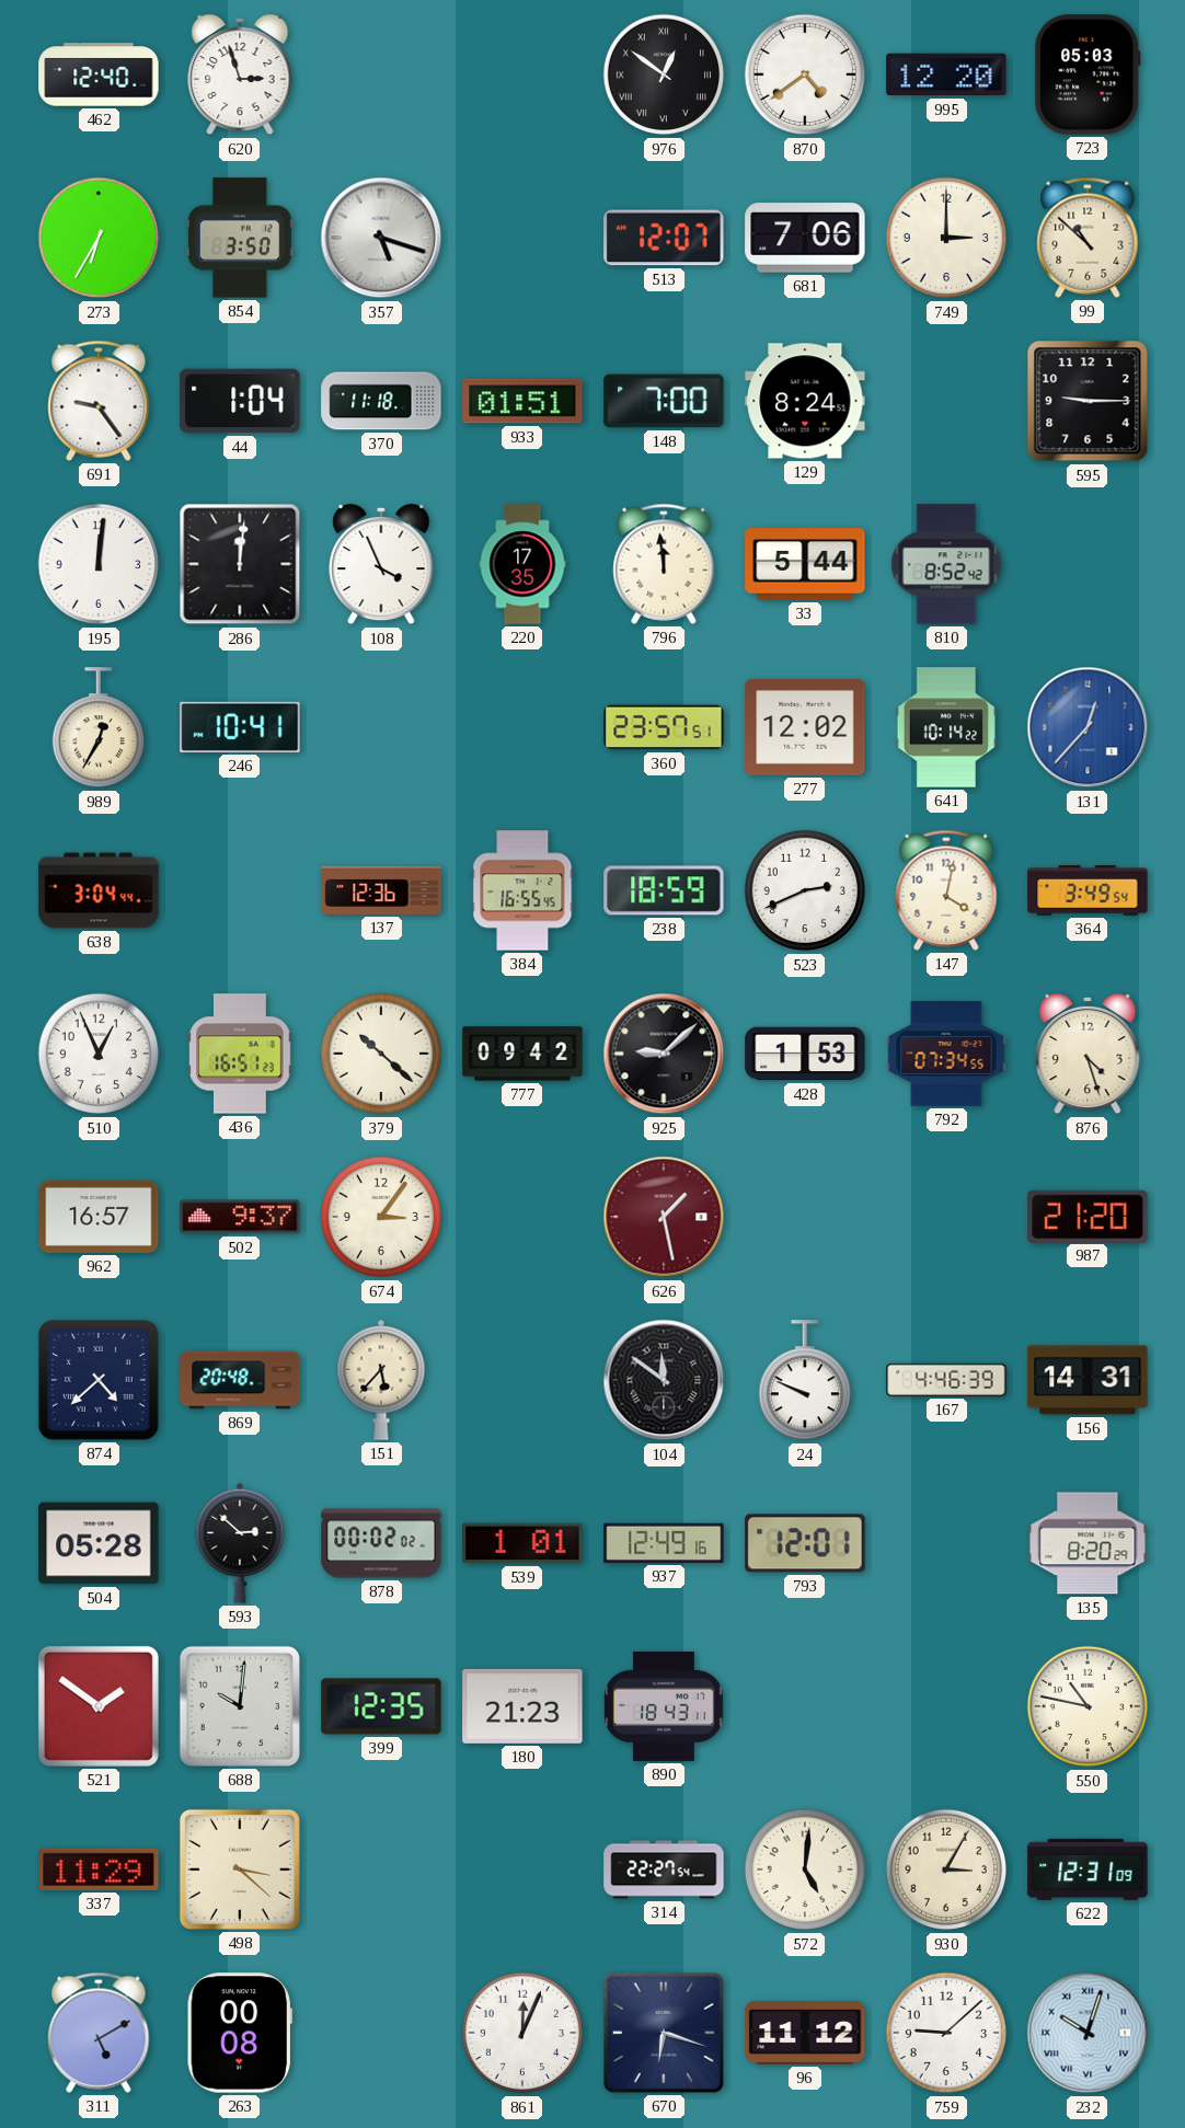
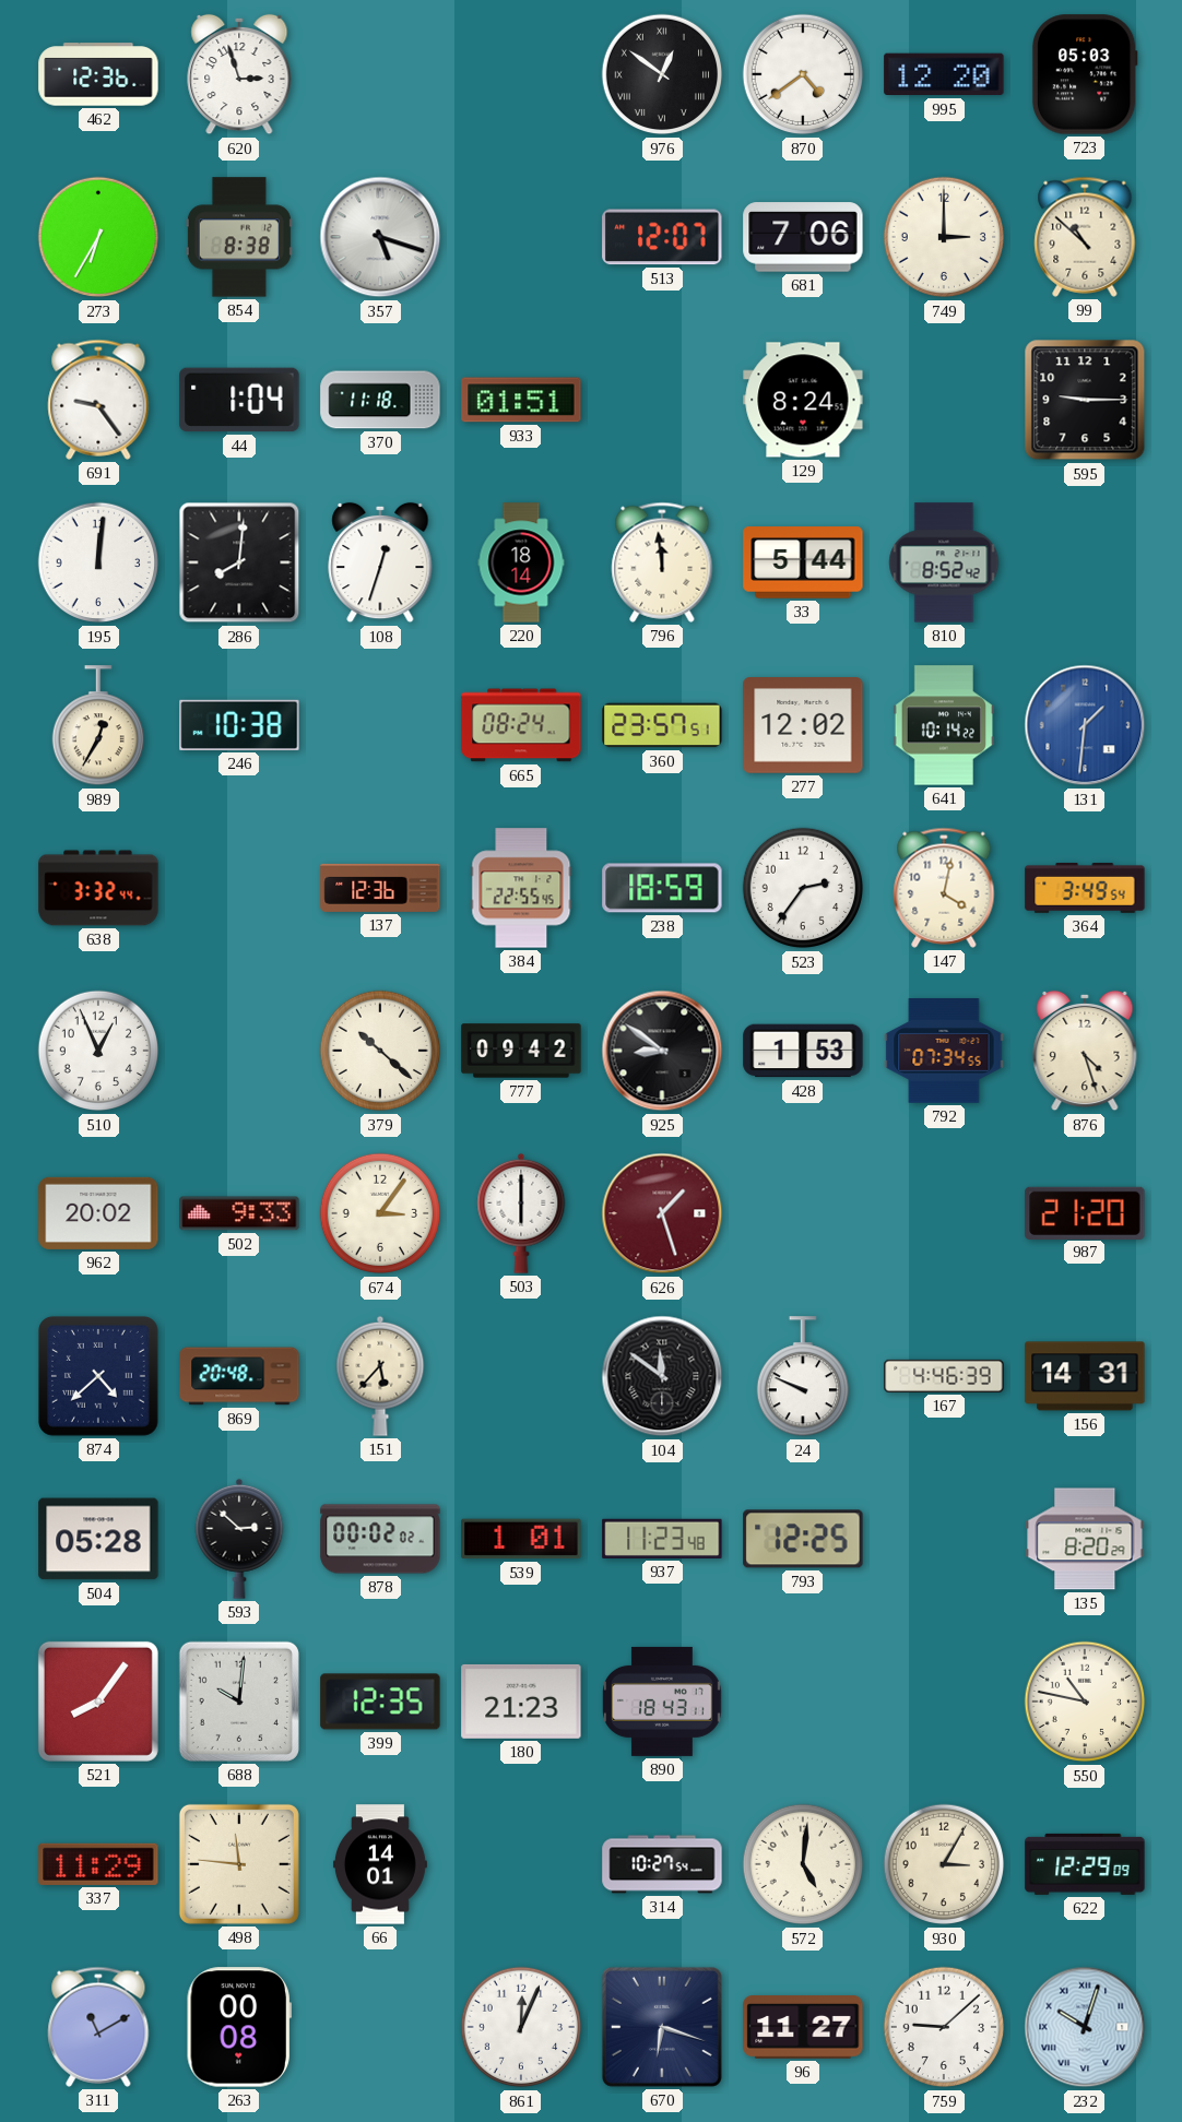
462: 12:40 -> 12:36 (98, 74)
854: 3:50 -> 8:38 (239, 237)
148: 7:00 -> none (664, 401)
286: 12:01 -> 8:01 (239, 562)
108: 3:56 -> 12:33 (380, 562)
220: 17:35 -> 18:14 (521, 562)
246: 10:41 -> 10:38 (239, 725)
665: none -> 08:24 (521, 725)
131: 12:37 -> 1:31 (1085, 725)
638: 3:04 -> 3:32 (98, 888)
384: 16:55 -> 22:55 (521, 888)
523: 2:41 -> 2:36 (803, 888)
436: 16:51 -> none (240, 1054)
925: 9:08 -> 8:51 (662, 1051)
962: 16:57 -> 20:02 (98, 1213)
502: 9:37 -> 9:33 (239, 1213)
503: none -> 6:00 (521, 1213)
626: 1:28 -> 1:27 (662, 1213)
937: 12:49 -> 11:23 (662, 1539)
793: 12:01 -> 12:25 (803, 1539)
521: 1:51 -> 8:06 (98, 1702)
498: 3:22 -> 11:46 (239, 1864)
66: none -> 14:01 (380, 1864)
314: 22:27 -> 10:27 (662, 1864)
622: 12:31 -> 12:29 (1085, 1864)
311: 5:10 -> 11:10 (98, 2027)
96: 11:12 -> 11:27 (803, 2028)
